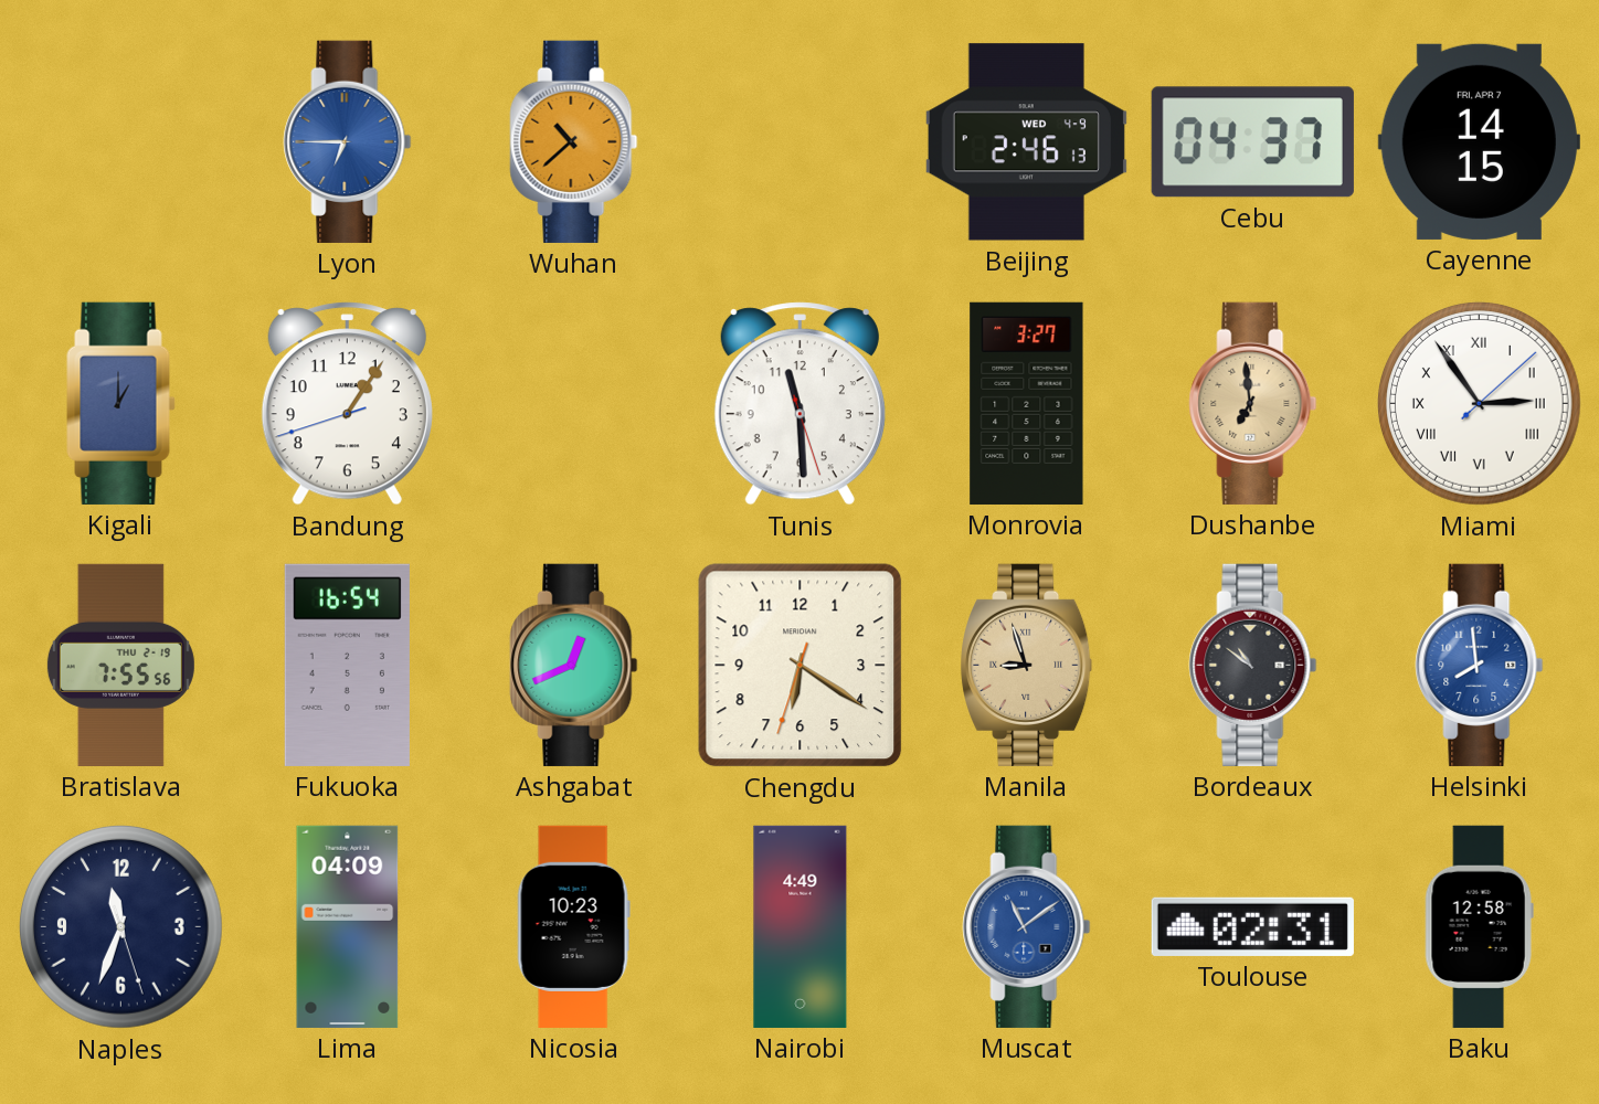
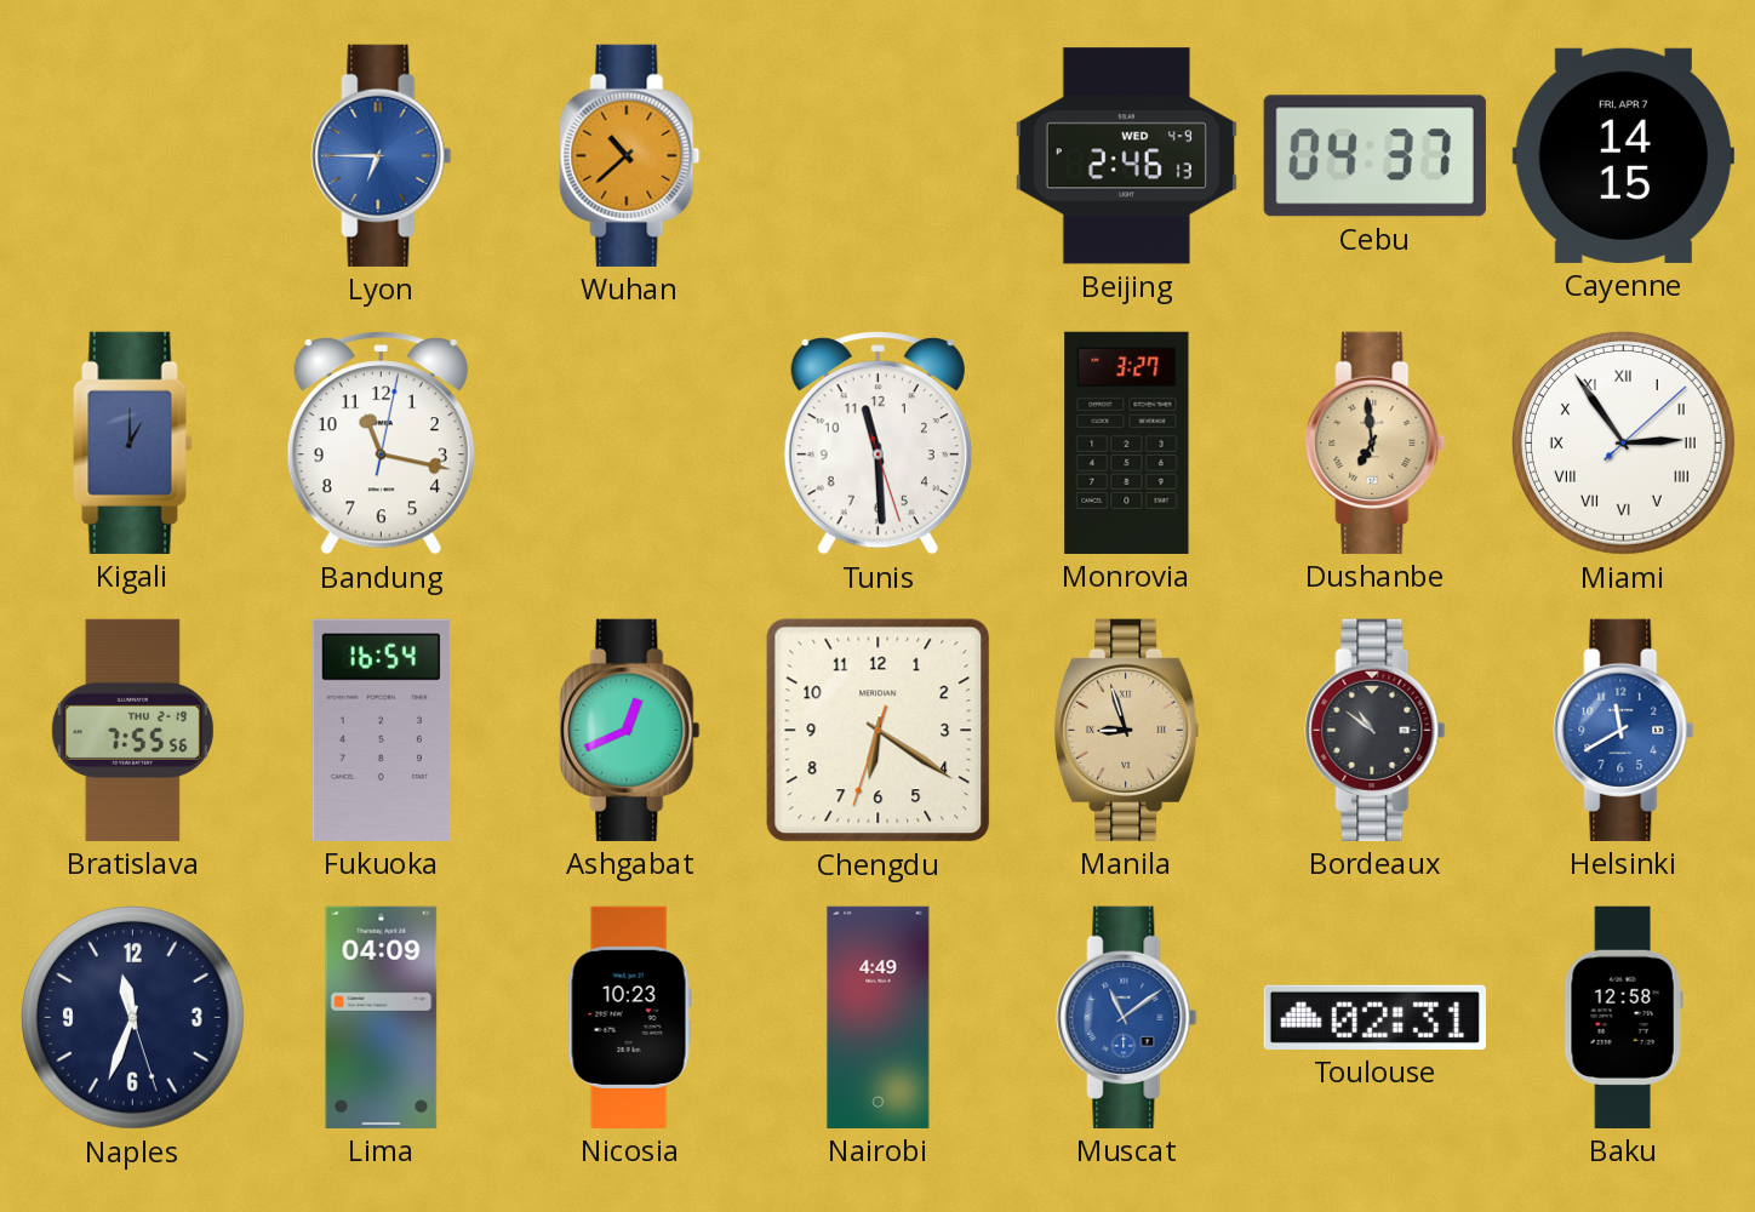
Bandung: 1:05 -> 11:17 (381, 444)
Helsinki: 7:59 -> 11:40 (1624, 730)
